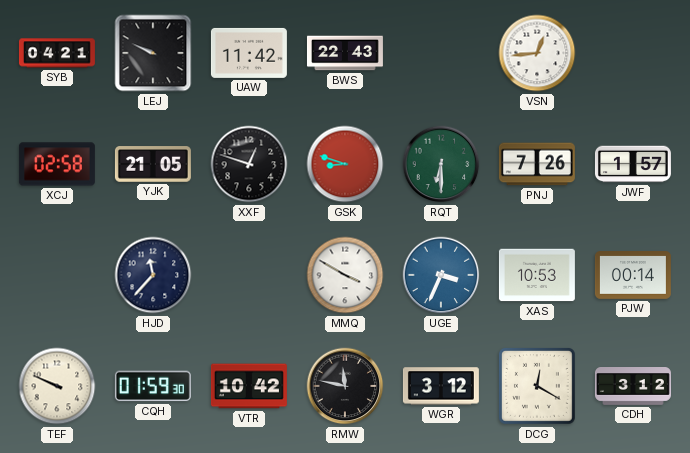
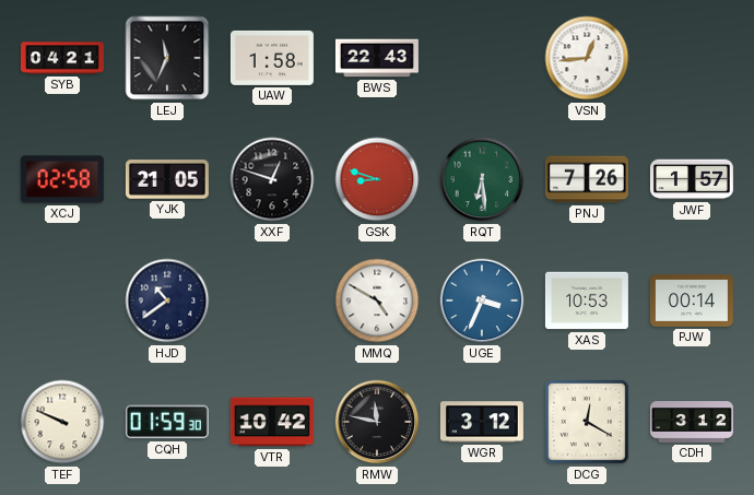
LEJ: 9:49 -> 11:34 (167, 58)
UAW: 11:42 -> 1:58 (272, 58)
RQT: 6:30 -> 6:29 (482, 179)
HJD: 11:37 -> 10:39 (167, 300)
MMQ: 3:50 -> 4:50 (377, 300)
